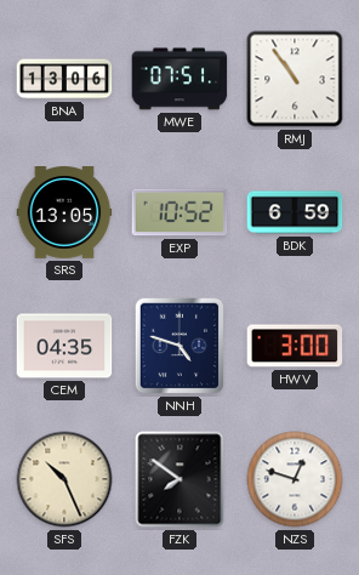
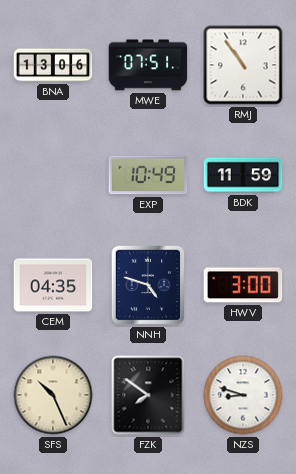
SRS: 13:05 -> none (64, 214)
EXP: 10:52 -> 10:49 (148, 175)
BDK: 6:59 -> 11:59 (243, 175)
NZS: 12:48 -> 8:48 (243, 395)
